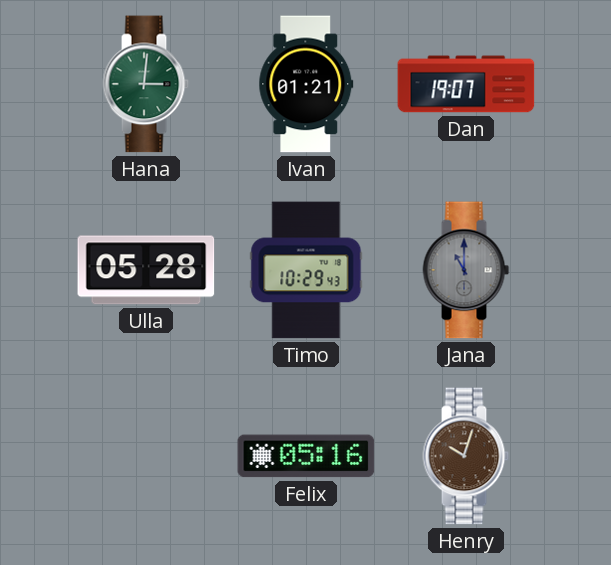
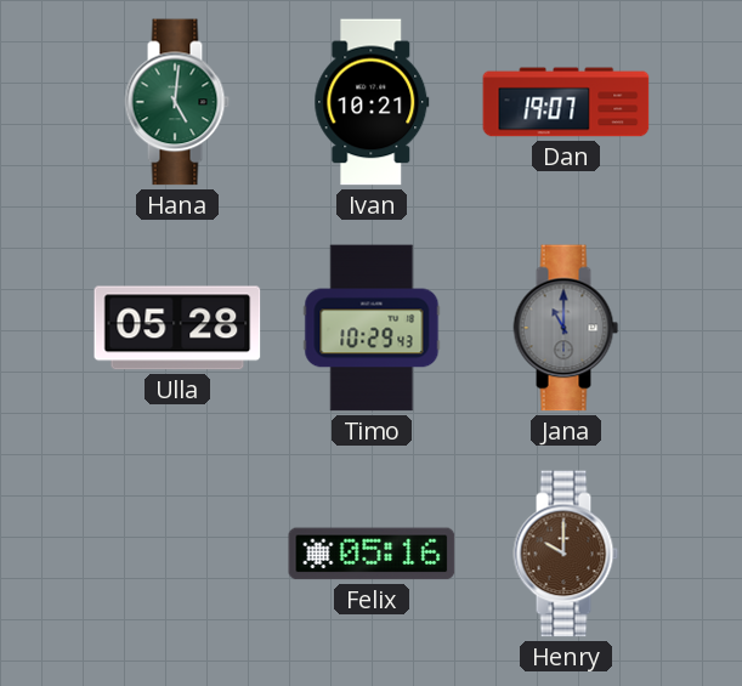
Hana: 3:01 -> 5:01 (177, 102)
Ivan: 01:21 -> 10:21 (372, 102)
Henry: 10:03 -> 10:00 (566, 554)
